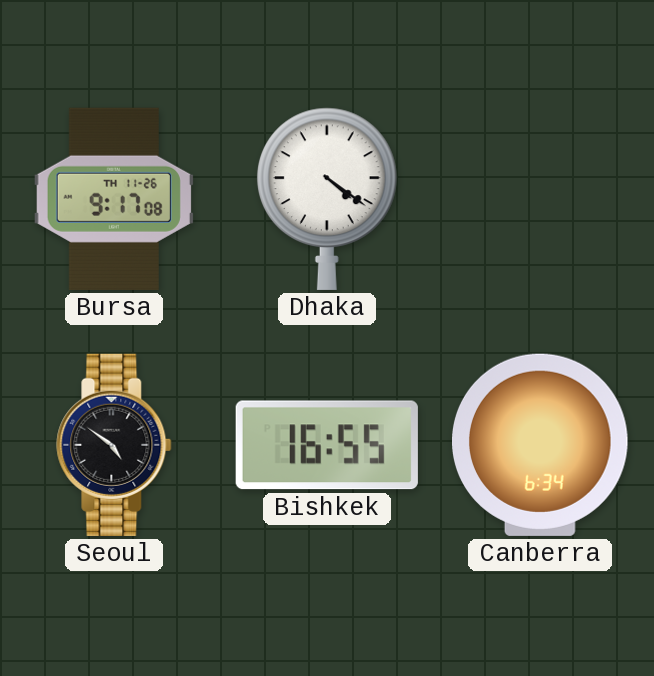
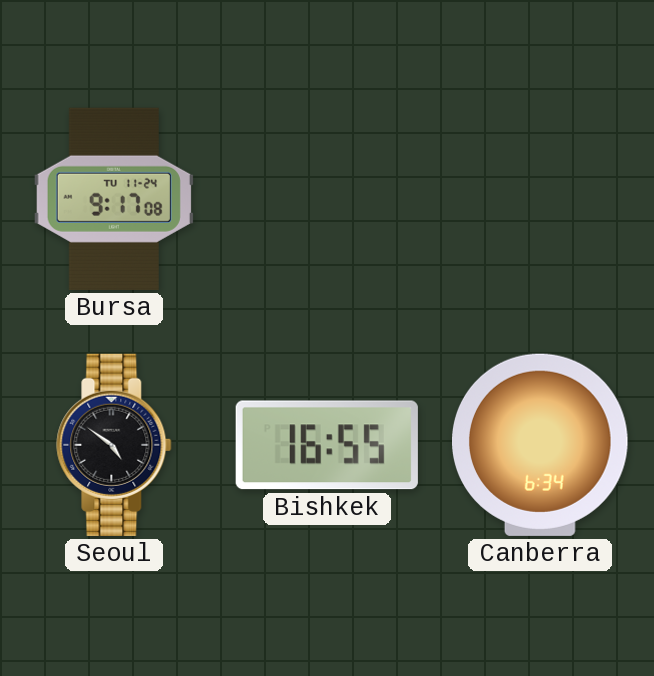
Bursa date: TH 11-26 -> TU 11-24 (114, 199)
Dhaka: 4:21 -> none (327, 199)
